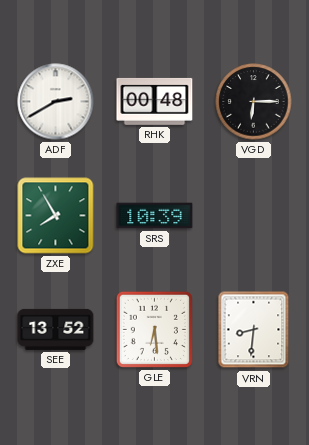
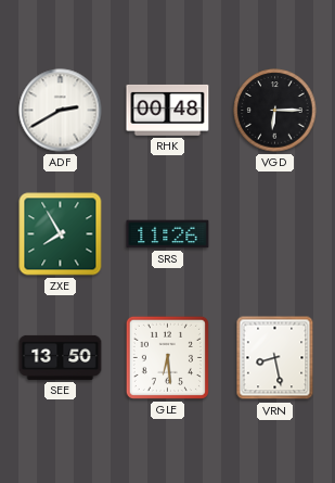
SRS: 10:39 -> 11:26 (168, 234)
SEE: 13:52 -> 13:50 (61, 357)
VRN: 8:31 -> 8:28 (275, 358)
